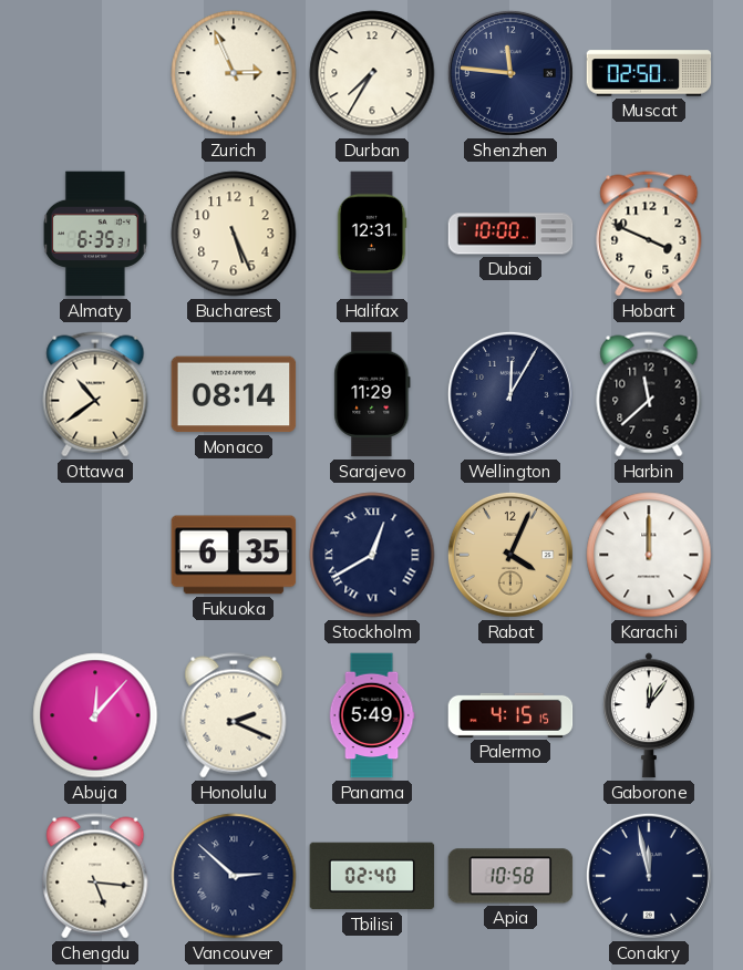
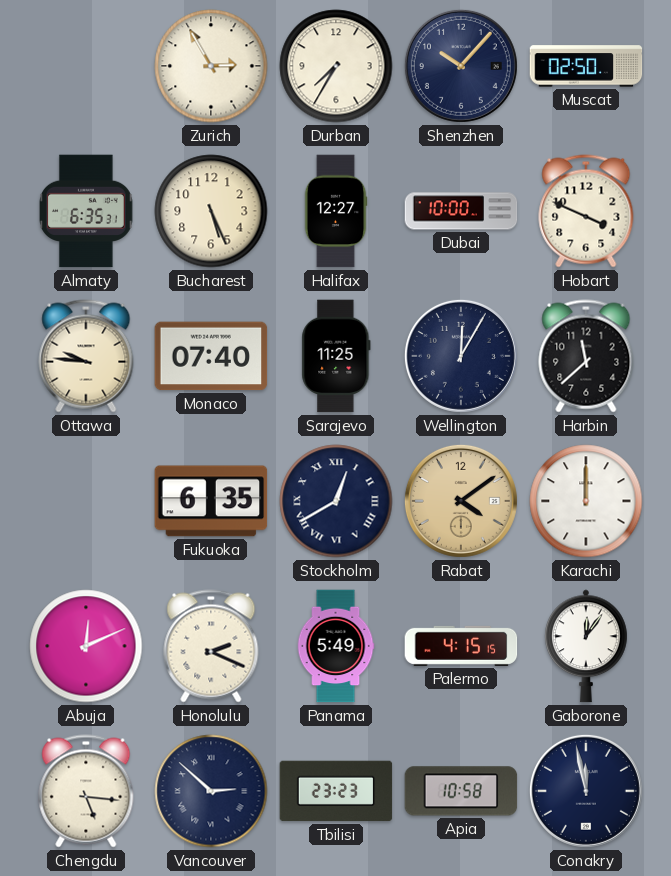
Zurich: 2:56 -> 2:55 (211, 66)
Shenzhen: 11:46 -> 10:07 (461, 66)
Halifax: 12:31 -> 12:27 (336, 211)
Ottawa: 10:39 -> 9:46 (86, 356)
Monaco: 08:14 -> 07:40 (211, 356)
Sarajevo: 11:29 -> 11:25 (336, 356)
Rabat: 4:04 -> 4:09 (461, 501)
Abuja: 12:07 -> 12:11 (86, 646)
Tbilisi: 02:40 -> 23:23 (336, 791)
